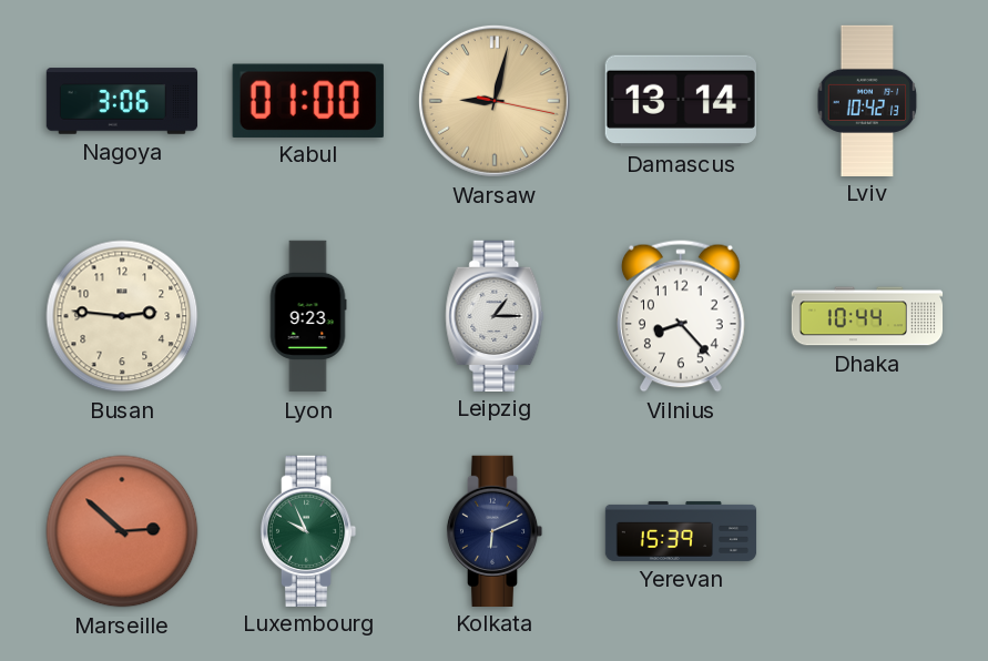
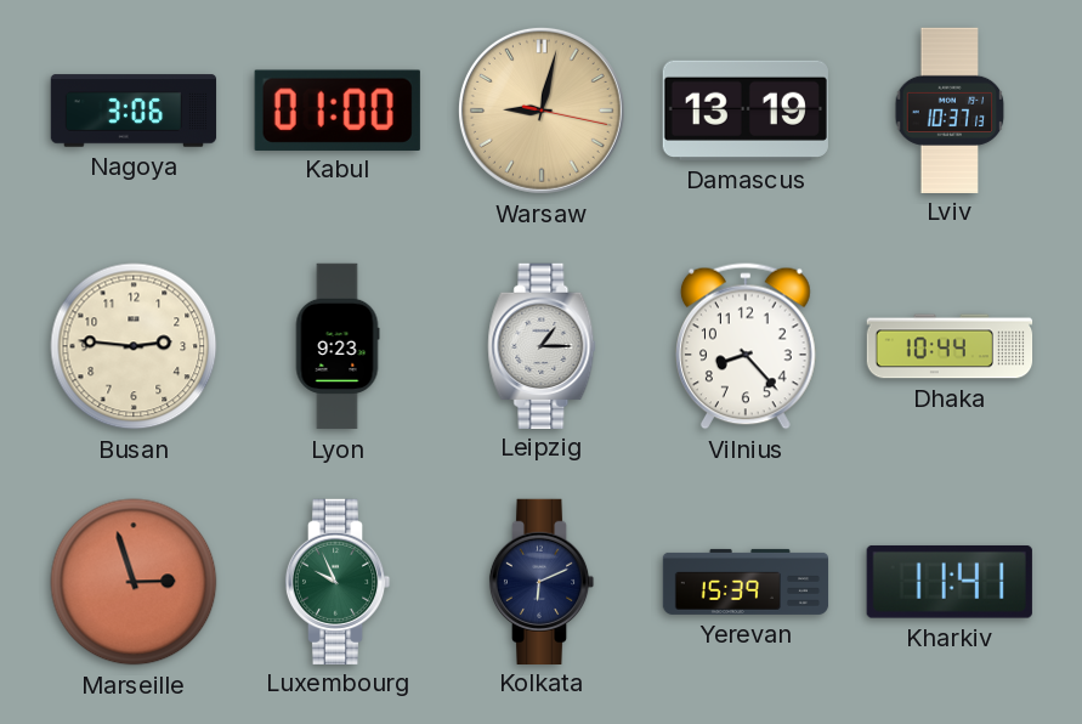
Damascus: 13:14 -> 13:19 (746, 111)
Lviv: 10:42 -> 10:37 (950, 109)
Marseille: 2:52 -> 2:57 (134, 582)
Kharkiv: none -> 11:41 (950, 582)
